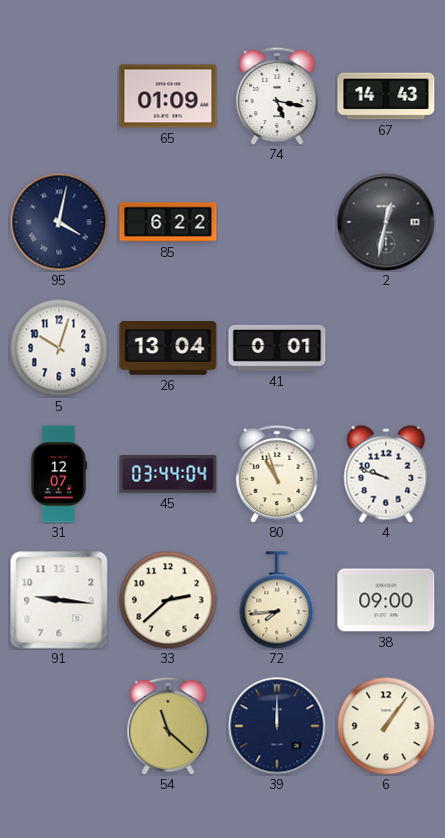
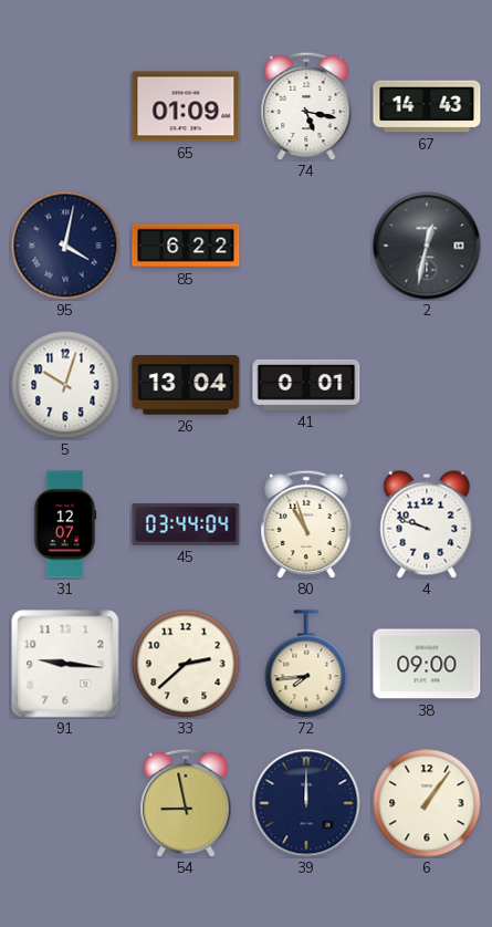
54: 11:22 -> 8:58 (186, 803)
